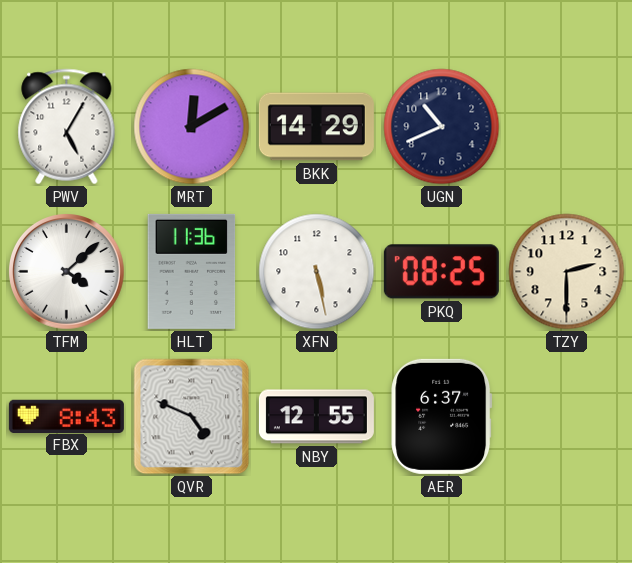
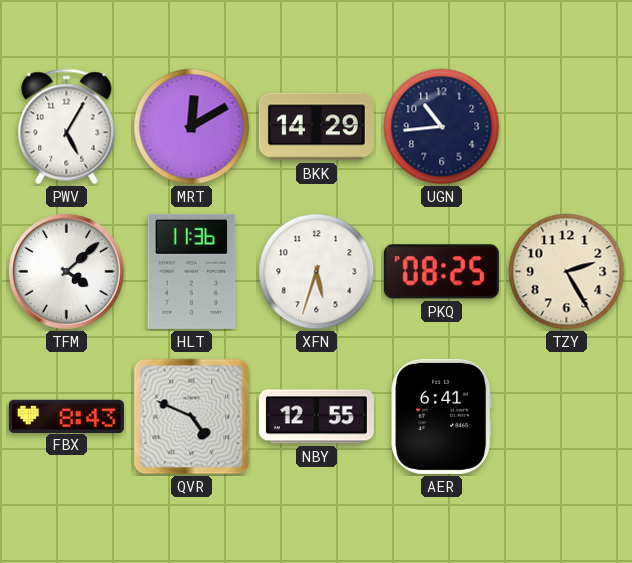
UGN: 10:41 -> 10:44 (442, 127)
XFN: 5:28 -> 5:33 (317, 272)
TZY: 2:30 -> 2:25 (567, 272)
AER: 6:37 -> 6:41 (442, 416)
